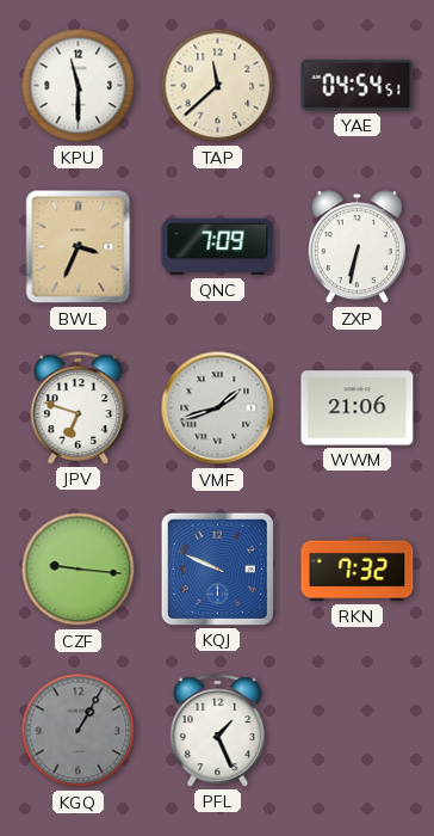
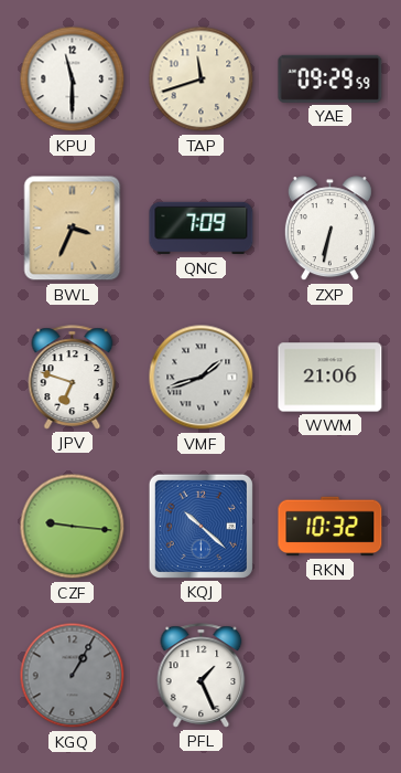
TAP: 11:38 -> 11:42 (202, 80)
YAE: 04:54 -> 09:29 (330, 78)
KQJ: 9:49 -> 10:22 (201, 526)
RKN: 7:32 -> 10:32 (330, 527)
